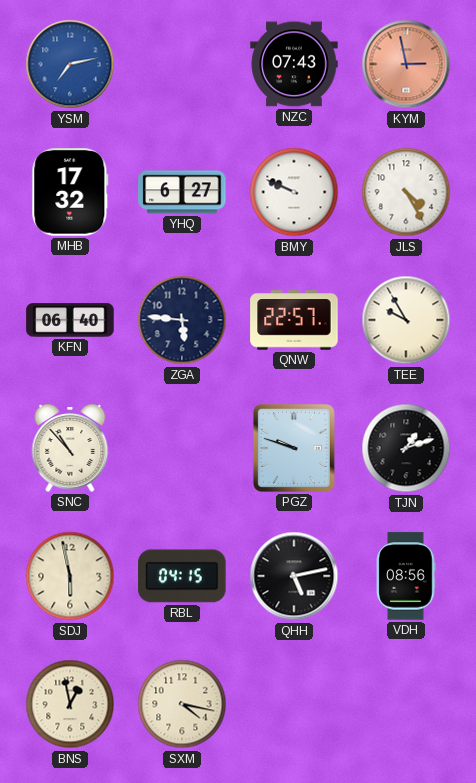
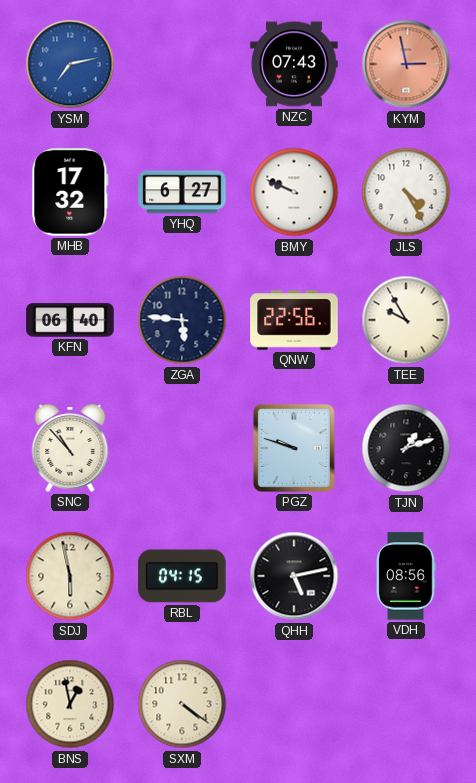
QNW: 22:57 -> 22:56 (294, 320)
SXM: 4:17 -> 4:21 (182, 704)
